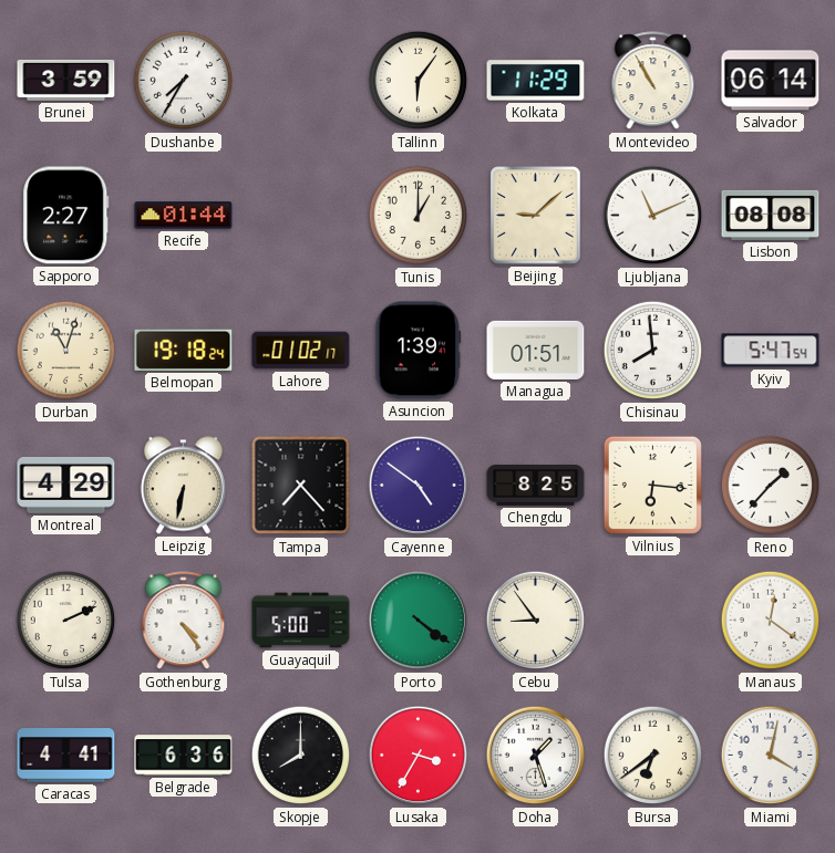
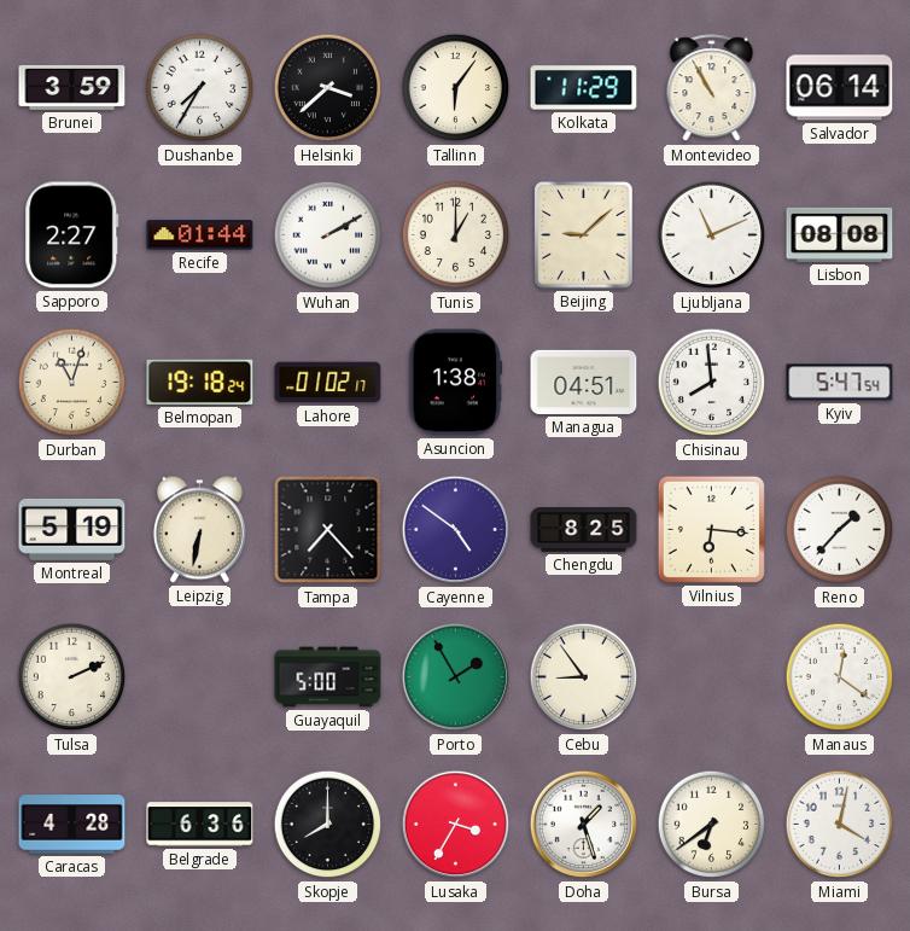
Helsinki: none -> 3:38 (328, 88)
Wuhan: none -> 2:10 (328, 235)
Asuncion: 1:39 -> 1:38 (456, 383)
Managua: 01:51 -> 04:51 (584, 382)
Montreal: 4:29 -> 5:19 (72, 529)
Gothenburg: 4:24 -> none (184, 621)
Porto: 4:21 -> 1:55 (456, 677)
Caracas: 4:41 -> 4:28 (72, 825)
